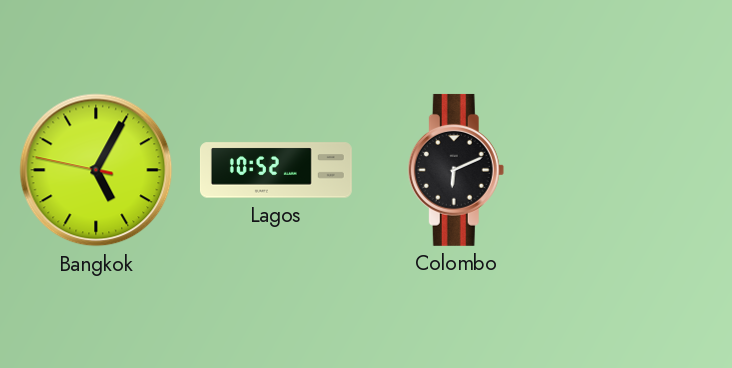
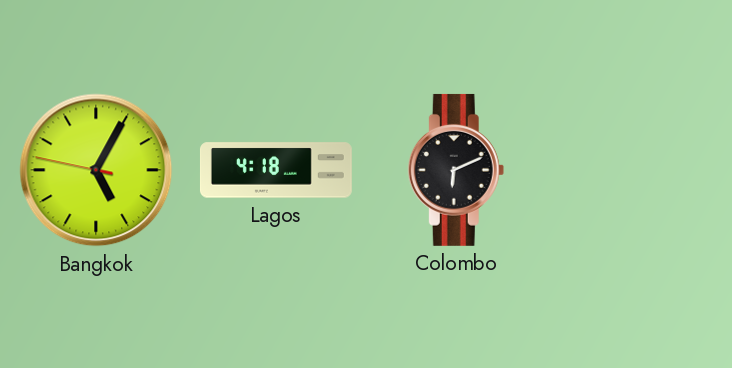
Lagos: 10:52 -> 4:18 (276, 170)
